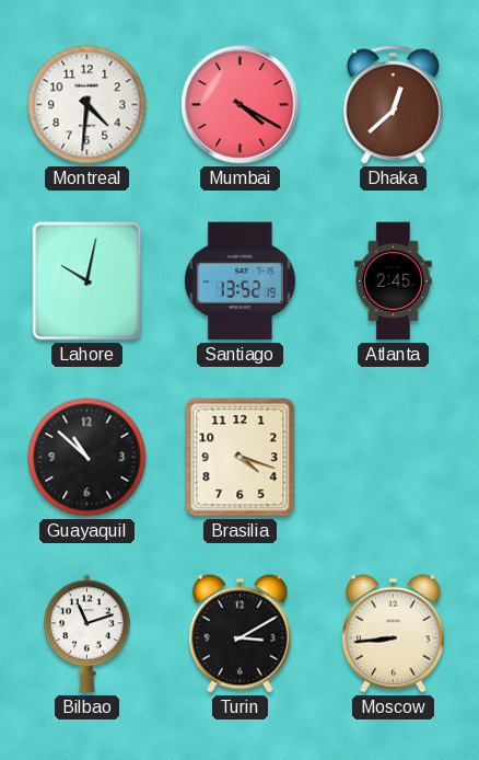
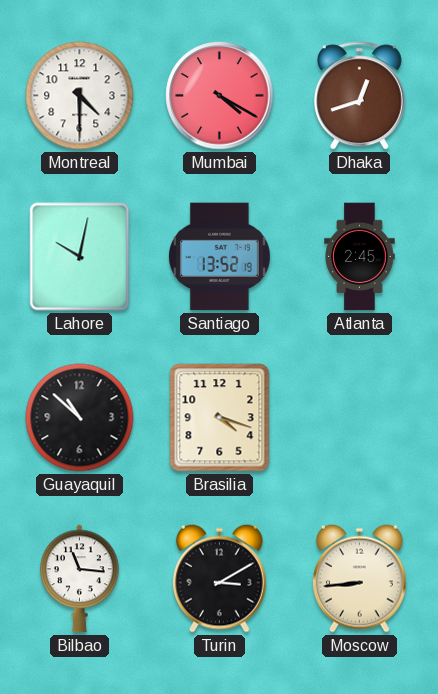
Montreal: 4:31 -> 4:30 (80, 96)
Dhaka: 12:38 -> 12:42 (359, 96)
Bilbao: 11:12 -> 11:16 (80, 579)
